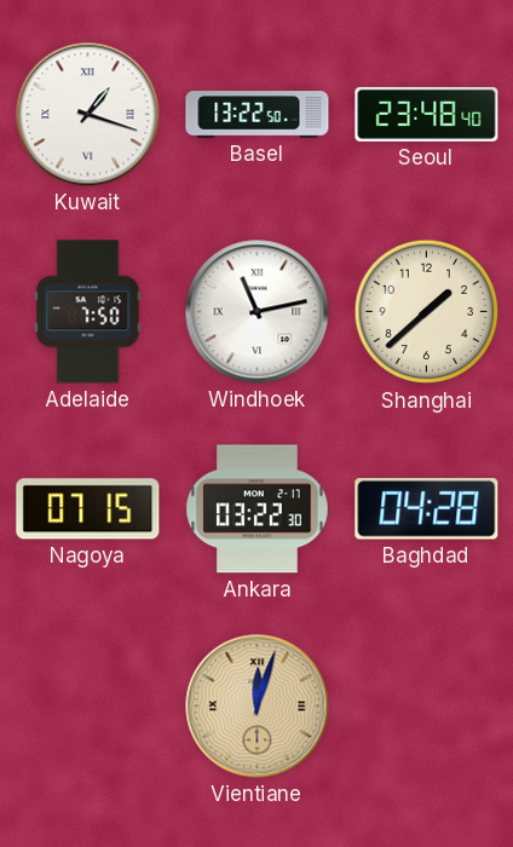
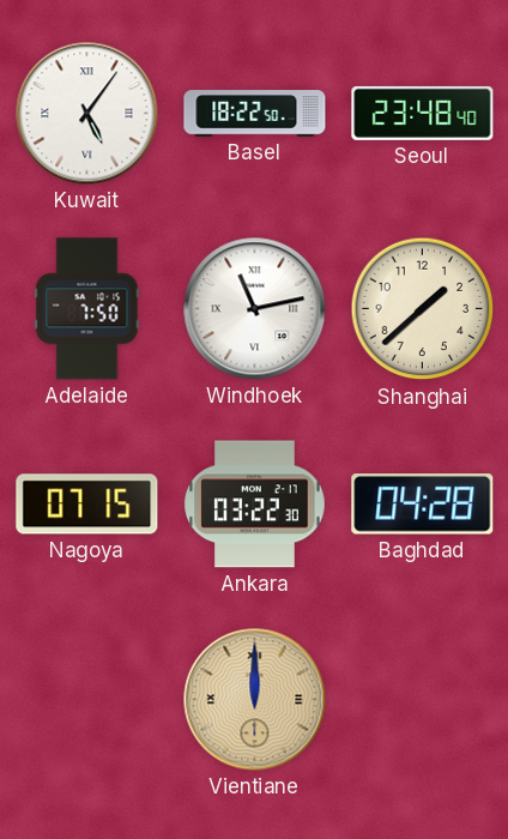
Kuwait: 1:18 -> 5:06 (87, 114)
Basel: 13:22 -> 18:22 (255, 114)
Vientiane: 12:03 -> 12:00 (255, 700)
